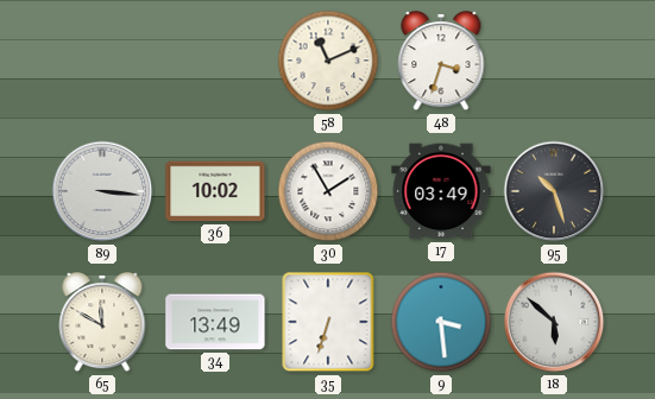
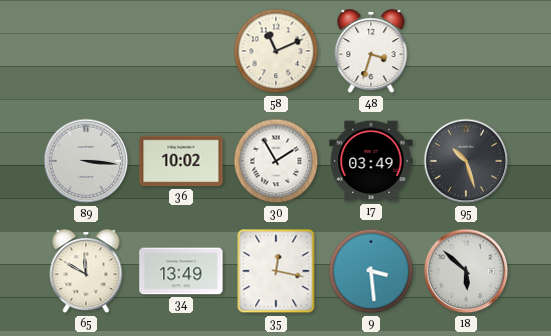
35: 6:33 -> 12:17 (276, 271)
